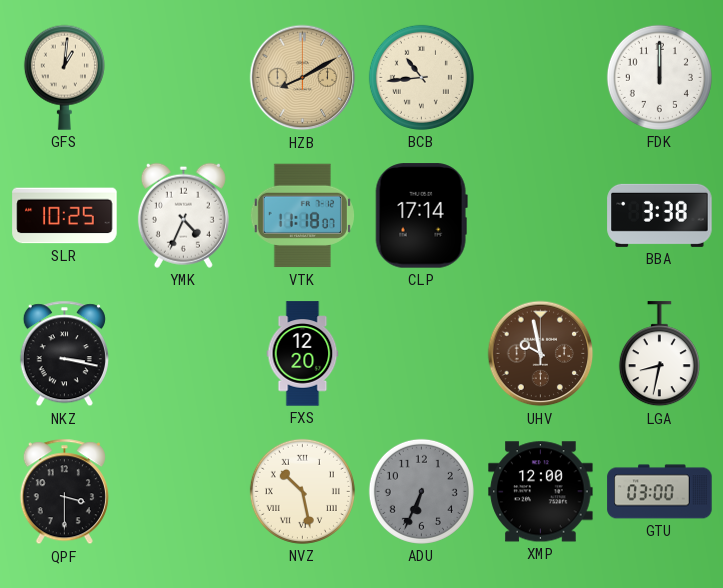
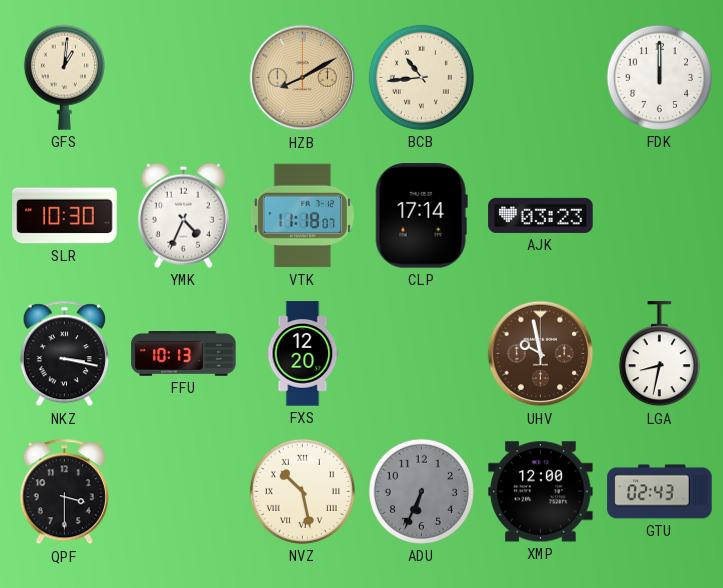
SLR: 10:25 -> 10:30 (65, 216)
AJK: none -> 03:23 (541, 215)
BBA: 3:38 -> none (660, 215)
FFU: none -> 10:13 (184, 354)
GTU: 03:00 -> 02:43 (660, 492)
